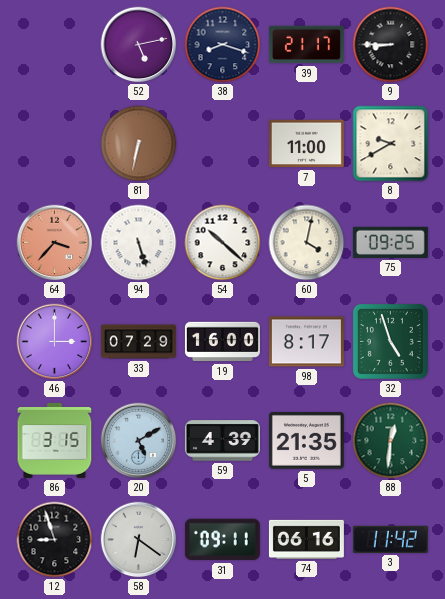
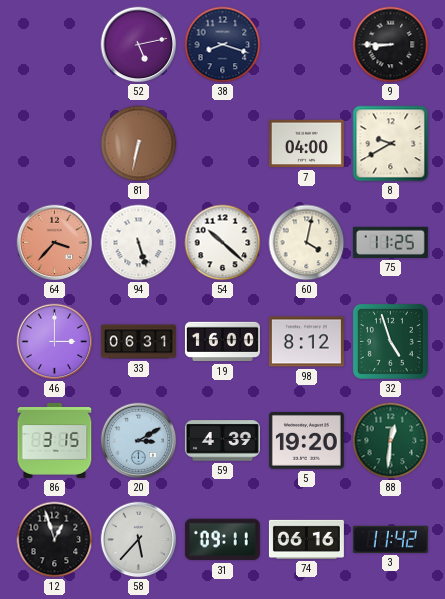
39: 21:17 -> none (306, 45)
7: 11:00 -> 04:00 (306, 144)
75: 09:25 -> 11:25 (390, 242)
33: 07:29 -> 06:31 (138, 342)
98: 8:17 -> 8:12 (306, 342)
20: 5:10 -> 3:10 (139, 441)
5: 21:35 -> 19:20 (306, 440)
12: 8:57 -> 12:57 (55, 540)
58: 6:21 -> 5:37 (139, 540)
